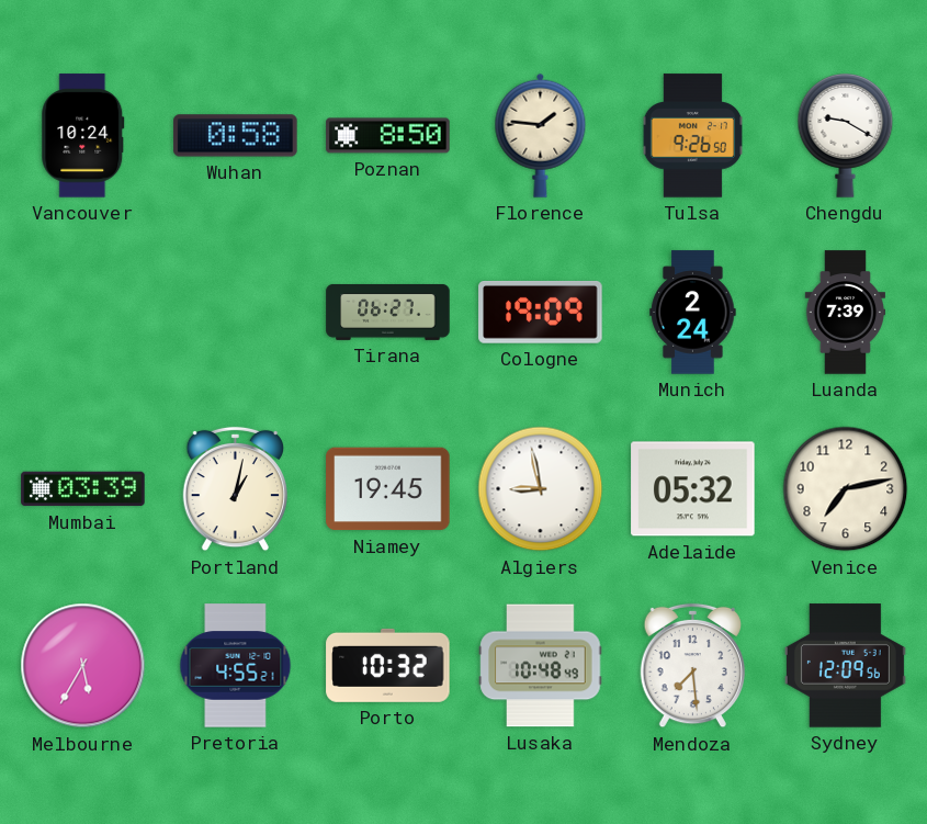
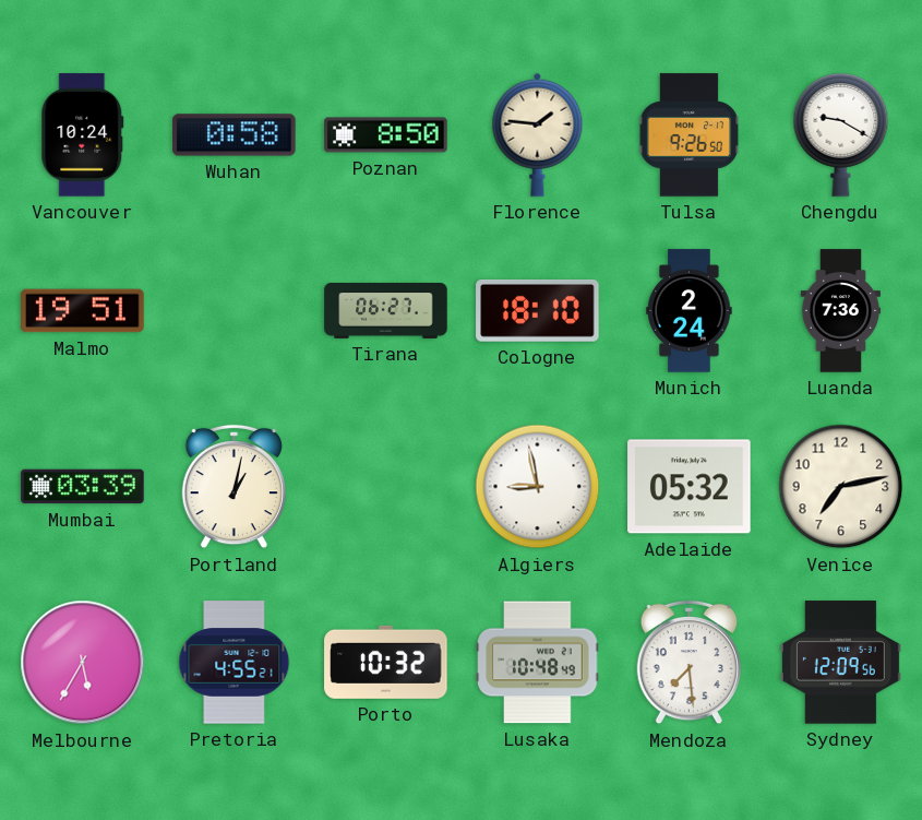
Malmo: none -> 19:51 (83, 311)
Cologne: 19:09 -> 18:10 (538, 310)
Luanda: 7:39 -> 7:36 (840, 311)
Niamey: 19:45 -> none (388, 489)
